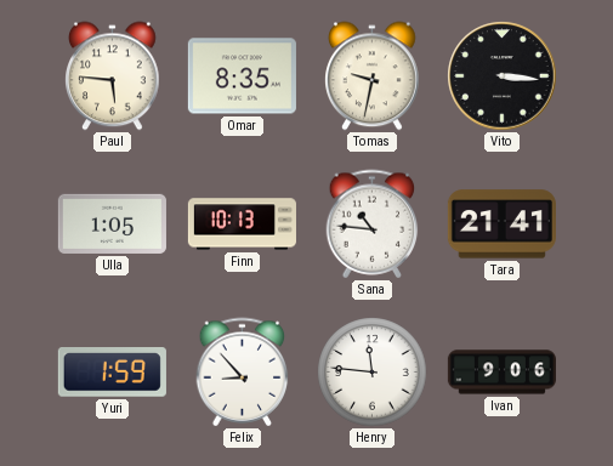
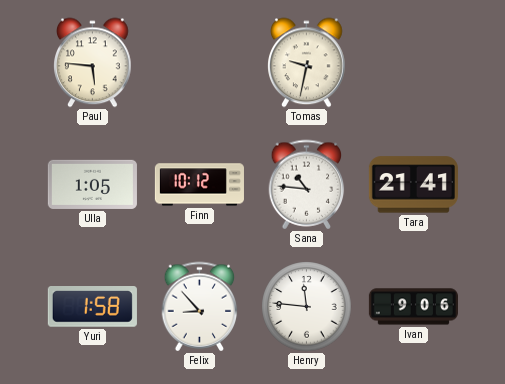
Omar: 8:35 -> none (242, 76)
Vito: 3:16 -> none (503, 76)
Finn: 10:13 -> 10:12 (199, 185)
Yuri: 1:59 -> 1:58 (92, 307)
